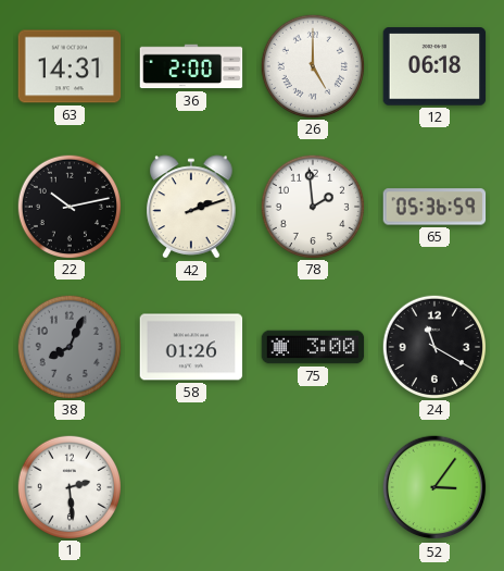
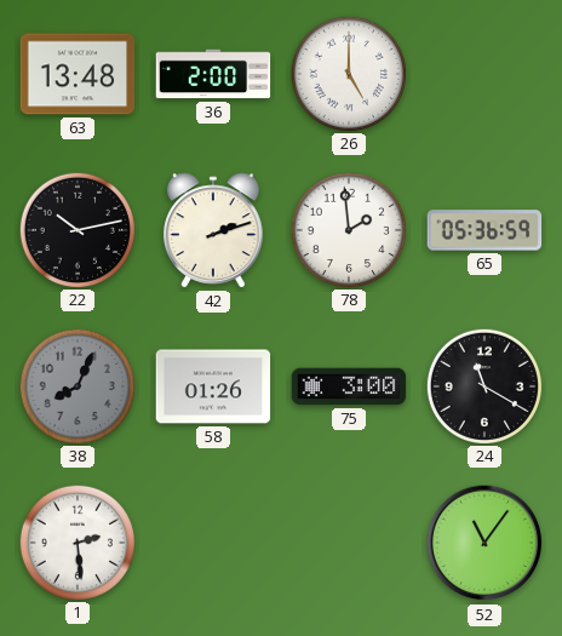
63: 14:31 -> 13:48 (78, 74)
12: 06:18 -> none (434, 66)
52: 3:06 -> 11:06 (484, 543)
